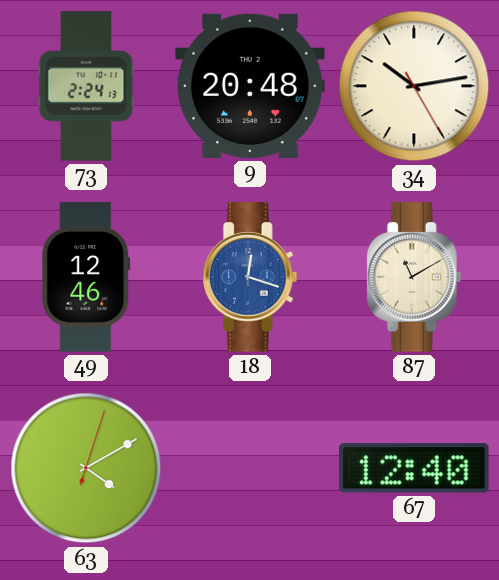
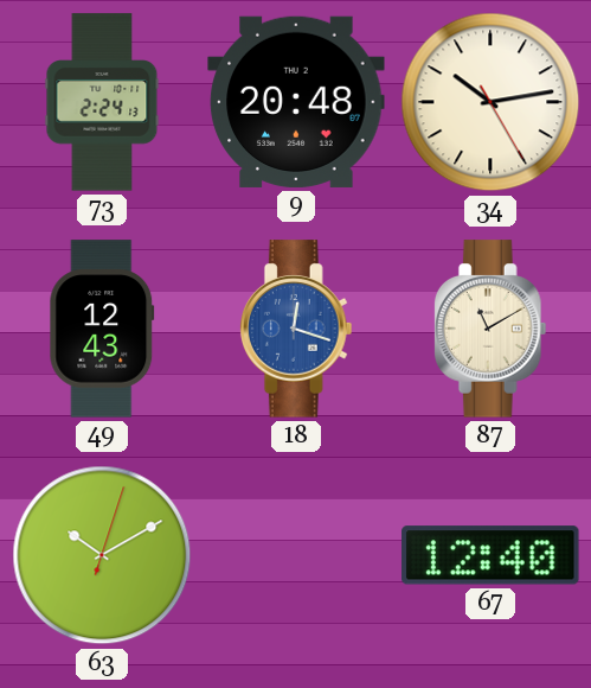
49: 12:46 -> 12:43 (102, 329)
63: 4:10 -> 10:10 (102, 555)
